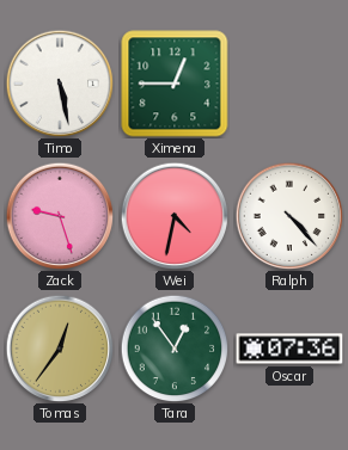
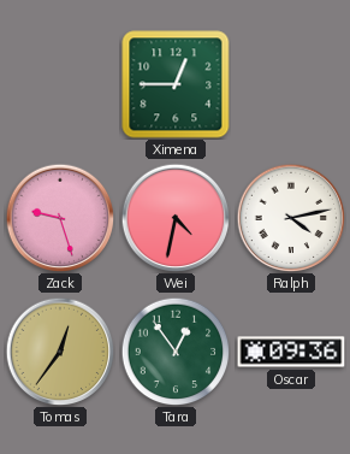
Timo: 5:28 -> none (60, 84)
Ralph: 4:23 -> 4:13 (291, 218)
Oscar: 07:36 -> 09:36 (291, 352)
